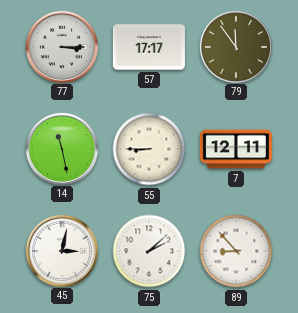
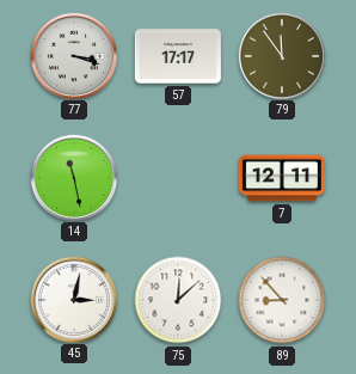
77: 3:15 -> 3:18 (73, 55)
55: 8:45 -> none (149, 149)
75: 2:08 -> 12:08 (178, 300)
